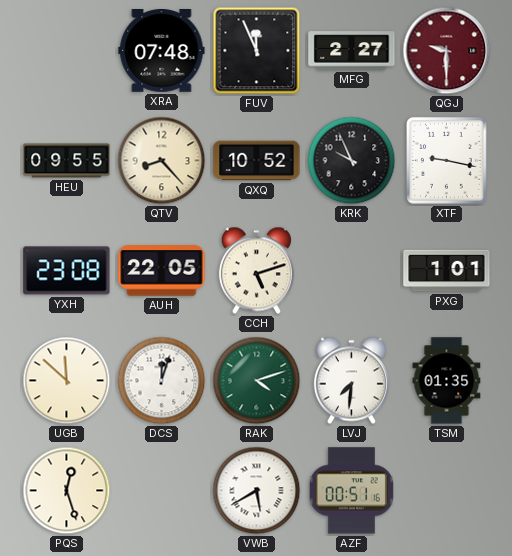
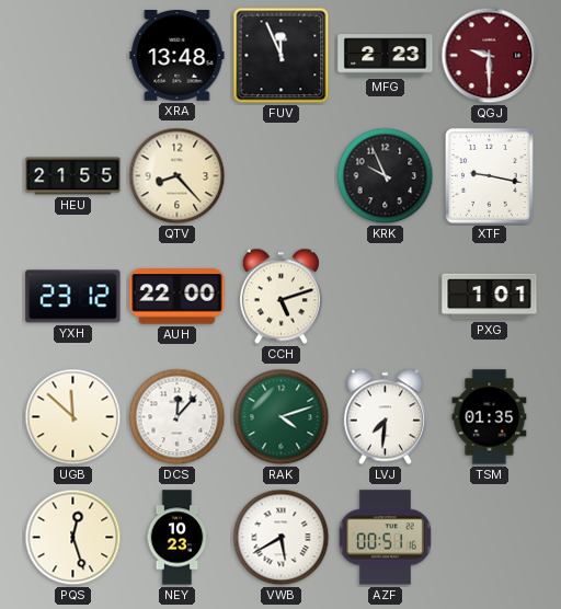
XRA: 07:48 -> 13:48 (178, 56)
MFG: 2:27 -> 2:23 (386, 56)
HEU: 09:55 -> 21:55 (73, 176)
QXQ: 10:52 -> none (257, 161)
YXH: 23:08 -> 23:12 (73, 297)
AUH: 22:05 -> 22:00 (178, 297)
DCS: 12:03 -> 12:07 (178, 417)
NEY: none -> 10:23 (178, 538)
